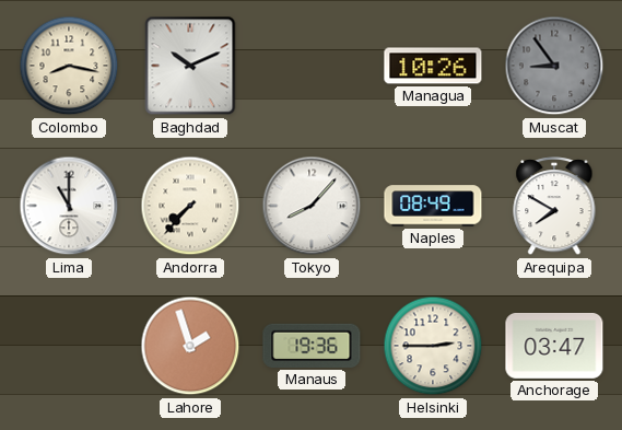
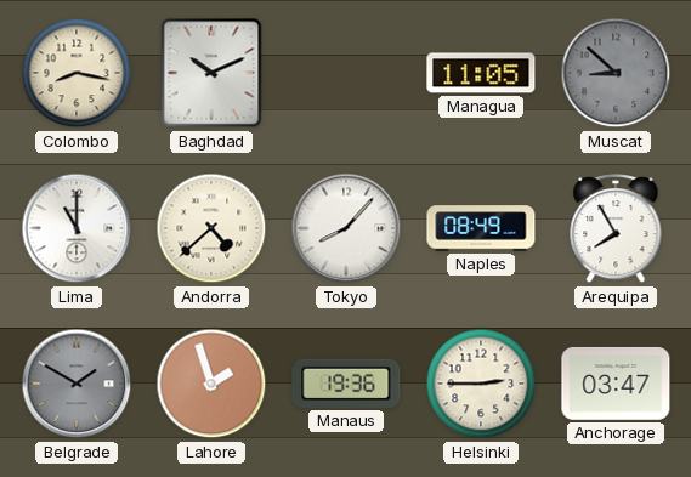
Managua: 10:26 -> 11:05 (481, 73)
Muscat: 8:54 -> 8:52 (616, 73)
Andorra: 7:37 -> 4:38 (211, 228)
Arequipa: 7:50 -> 7:55 (616, 229)
Belgrade: none -> 1:50 (77, 384)
